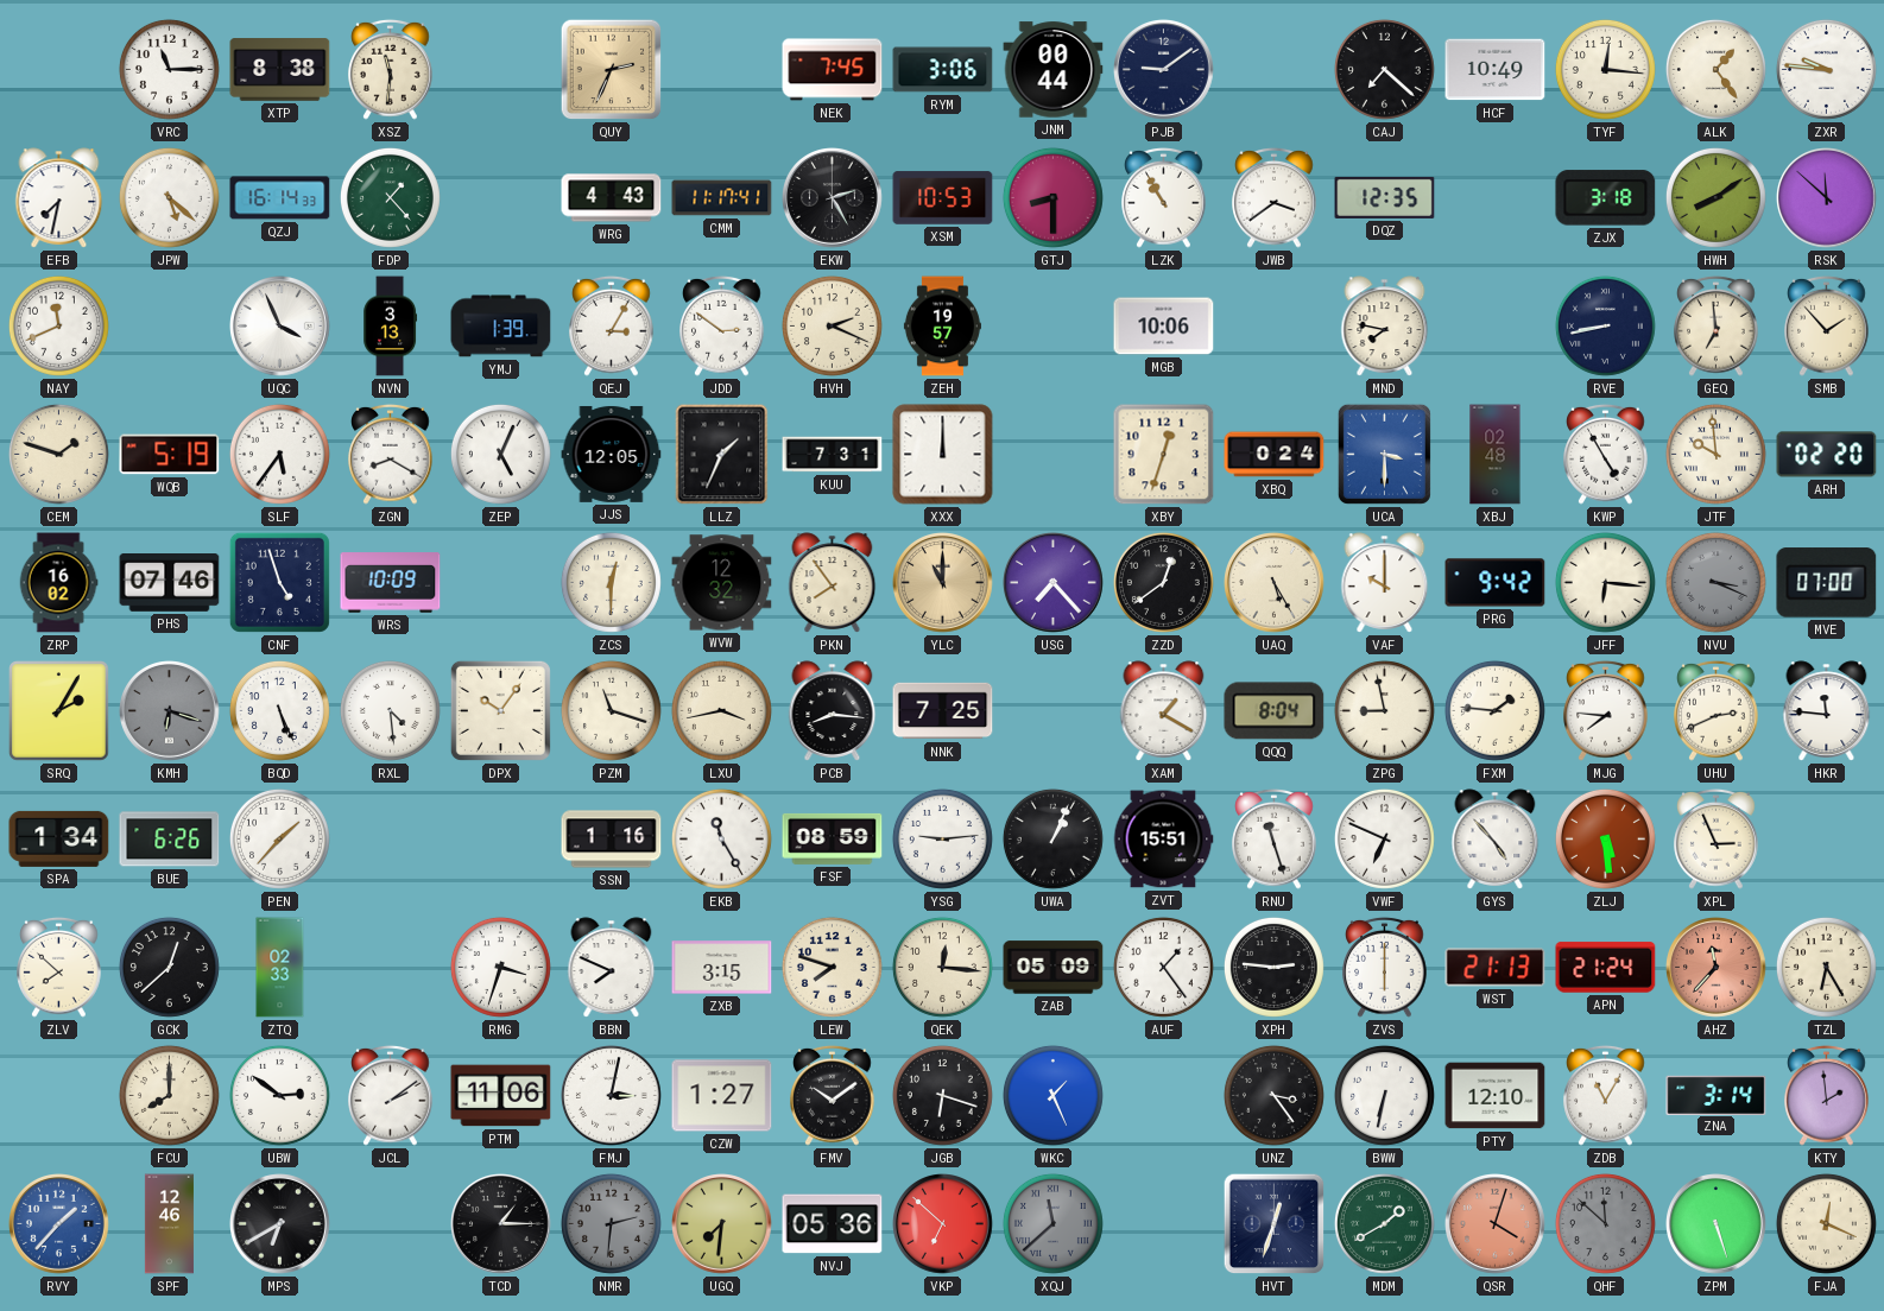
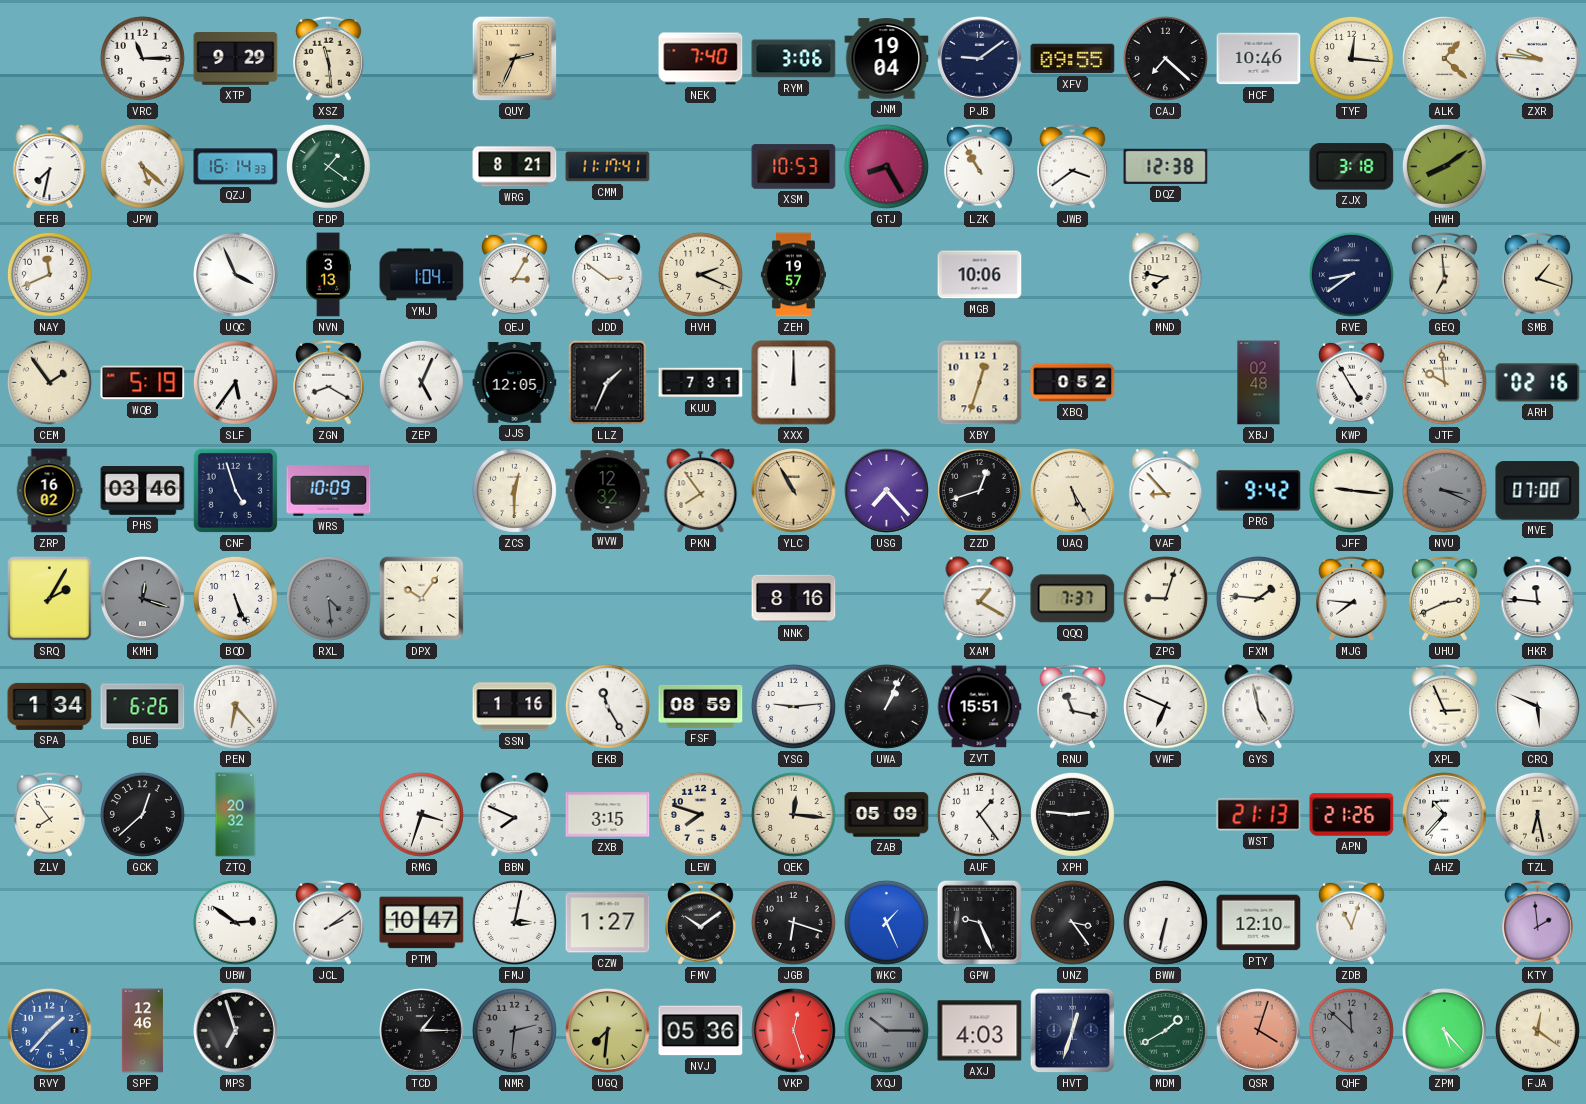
XTP: 8:38 -> 9:29 (236, 59)
XSZ: 11:31 -> 11:29 (329, 58)
NEK: 7:45 -> 7:40 (701, 59)
JNM: 00:44 -> 19:04 (887, 59)
XFV: none -> 09:55 (1073, 59)
HCF: 10:49 -> 10:46 (1259, 59)
ALK: 1:24 -> 1:22 (1444, 58)
FDP: 1:23 -> 1:21 (328, 166)
WRG: 4:43 -> 8:21 (515, 167)
EKW: 2:25 -> none (833, 198)
GTJ: 8:30 -> 8:25 (886, 166)
DQZ: 12:35 -> 12:38 (1166, 166)
RSK: 11:52 -> none (1827, 198)
YMJ: 1:39 -> 1:04 (422, 275)
RVE: 8:43 -> 8:39 (1351, 274)
SMB: 1:53 -> 1:18 (1538, 274)
CEM: 1:48 -> 1:54 (49, 382)
XBQ: 0:24 -> 0:52 (1073, 383)
UCA: 3:30 -> none (1384, 454)
ARH: 02:20 -> 02:16 (1538, 383)
PHS: 07:46 -> 03:46 (143, 491)
YLC: 11:00 -> 10:55 (794, 491)
ZZD: 12:39 -> 12:42 (979, 490)
VAF: 10:00 -> 8:53 (1166, 491)
JFF: 6:16 -> 9:16 (1351, 490)
KMH: 6:18 -> 12:18 (143, 599)
RXL dial: white -> grey (328, 598)
PZM: 11:18 -> none (611, 710)
LXU: 3:43 -> none (721, 710)
PCB: 8:16 -> none (833, 711)
NNK: 7:25 -> 8:16 (794, 599)
QQQ: 8:04 -> 7:37 (1073, 599)
ZPG: 8:58 -> 9:03 (1165, 598)
PEN: 1:37 -> 6:23 (235, 706)
RNU: 11:27 -> 11:17 (1073, 706)
GYS: 4:53 -> 4:58 (1259, 707)
ZLJ: 5:29 -> none (1605, 838)
CRQ: none -> 5:49 (1538, 707)
ZLV: 7:52 -> 7:54 (50, 814)
ZTQ: 02:33 -> 20:32 (236, 815)
ZVS: 6:00 -> none (1385, 967)
APN: 21:24 -> 21:26 (1352, 815)
AHZ: 11:37 -> 10:37 (1445, 815)
AHZ dial: salmon -> white (1445, 815)
TZL: 6:25 -> 6:28 (1537, 814)
FCU: 8:00 -> none (169, 1095)
PTM: 11:06 -> 10:47 (422, 923)
GPW: none -> 9:26 (979, 922)
ZDB: 11:05 -> 11:03 (1352, 922)
ZNA: 3:14 -> none (1717, 1095)
MPS: 6:40 -> 6:57 (236, 1031)
VKP: 6:52 -> 12:27 (794, 1031)
XQJ: 11:38 -> 10:15 (886, 1030)
AXJ: none -> 4:03 (980, 1031)
ZPM: 5:27 -> 5:23 (1445, 1031)
FJA: 12:19 -> 12:21 (1537, 1030)
